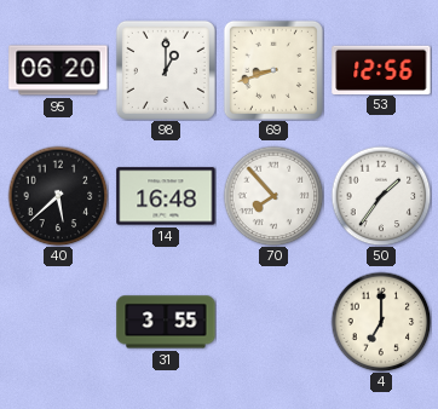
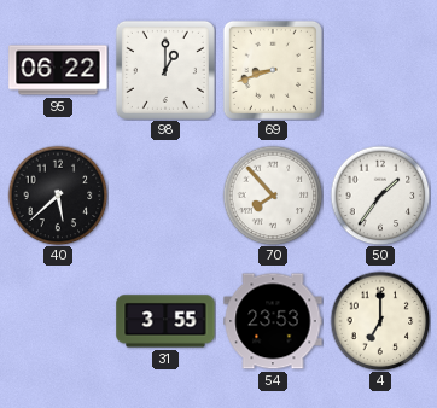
95: 06:20 -> 06:22 (58, 70)
53: 12:56 -> none (381, 69)
14: 16:48 -> none (166, 196)
54: none -> 23:53 (273, 321)
